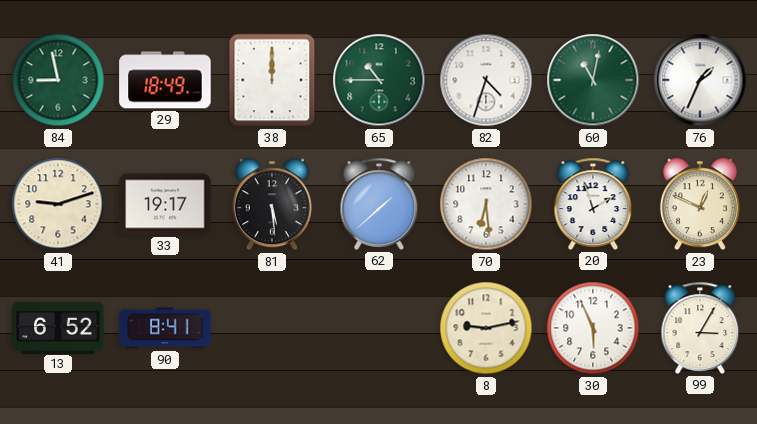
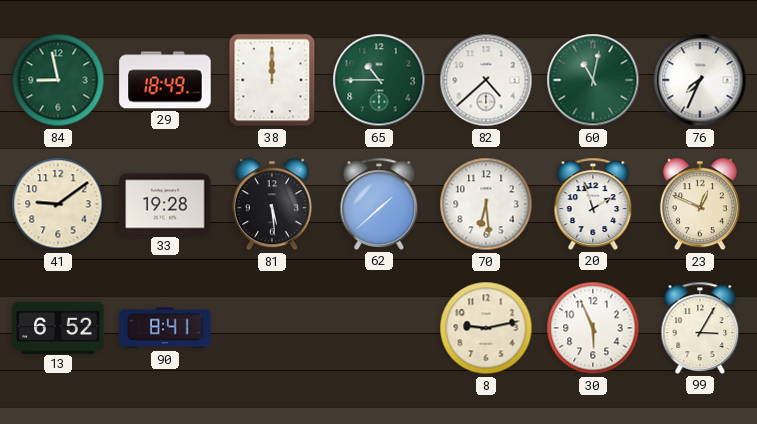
82: 4:33 -> 4:38 (486, 80)
76: 1:34 -> 7:34 (700, 80)
41: 9:12 -> 9:09 (58, 204)
33: 19:17 -> 19:28 (165, 204)
